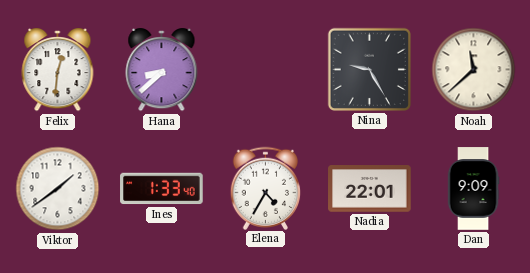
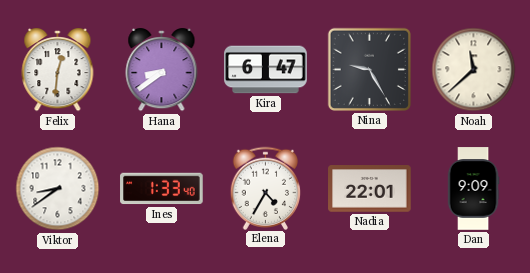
Hana: 8:38 -> 8:39 (162, 71)
Kira: none -> 6:47 (266, 70)
Viktor: 1:39 -> 8:39 (58, 189)
